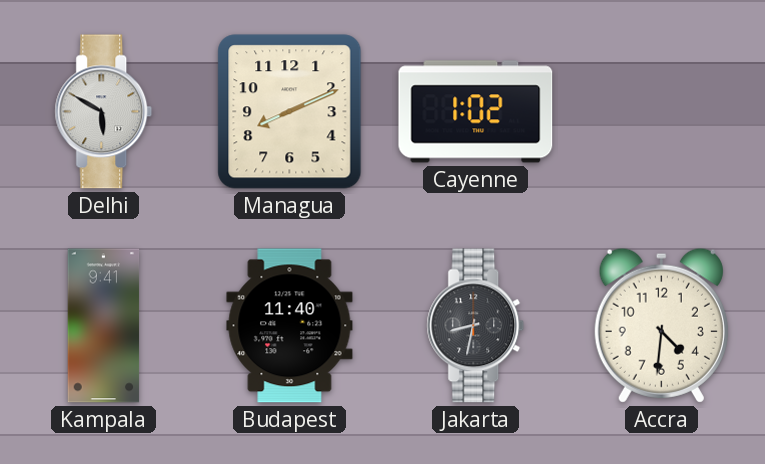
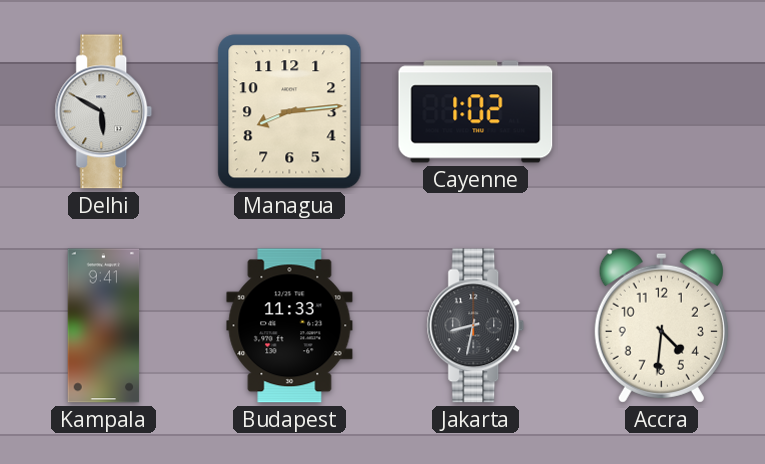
Managua: 8:11 -> 8:14 (290, 112)
Budapest: 11:40 -> 11:33 (290, 326)
